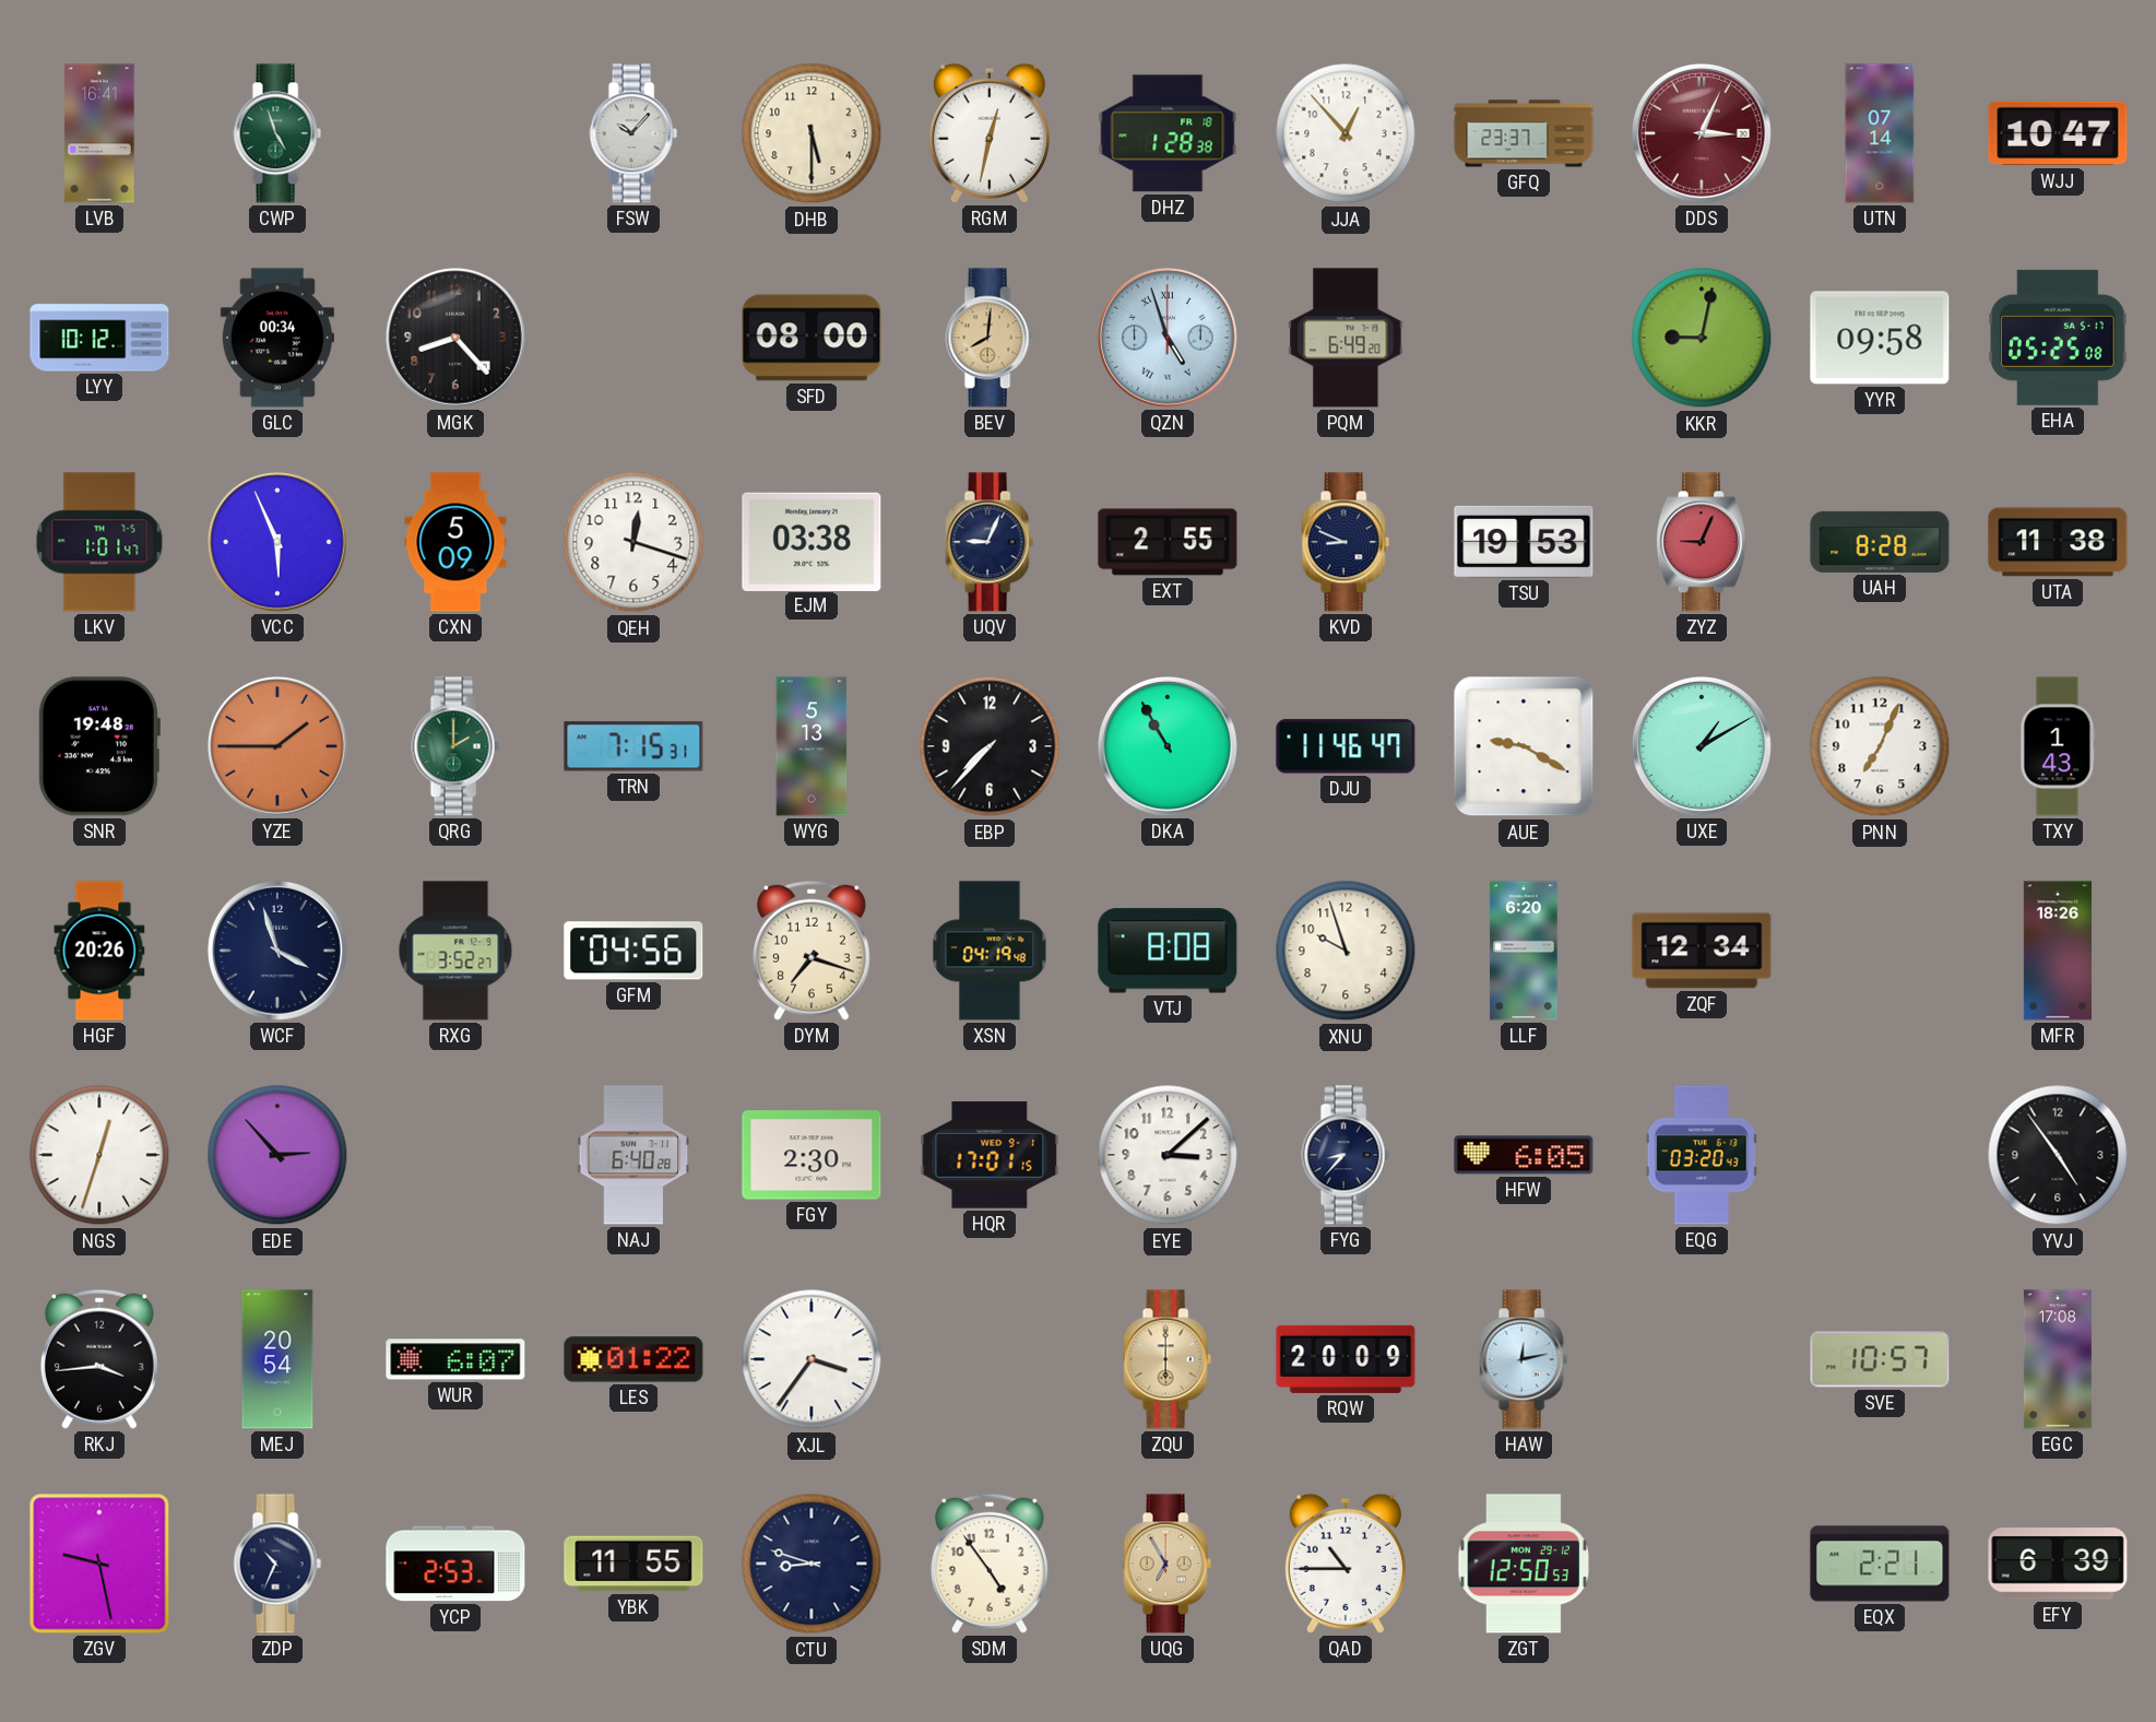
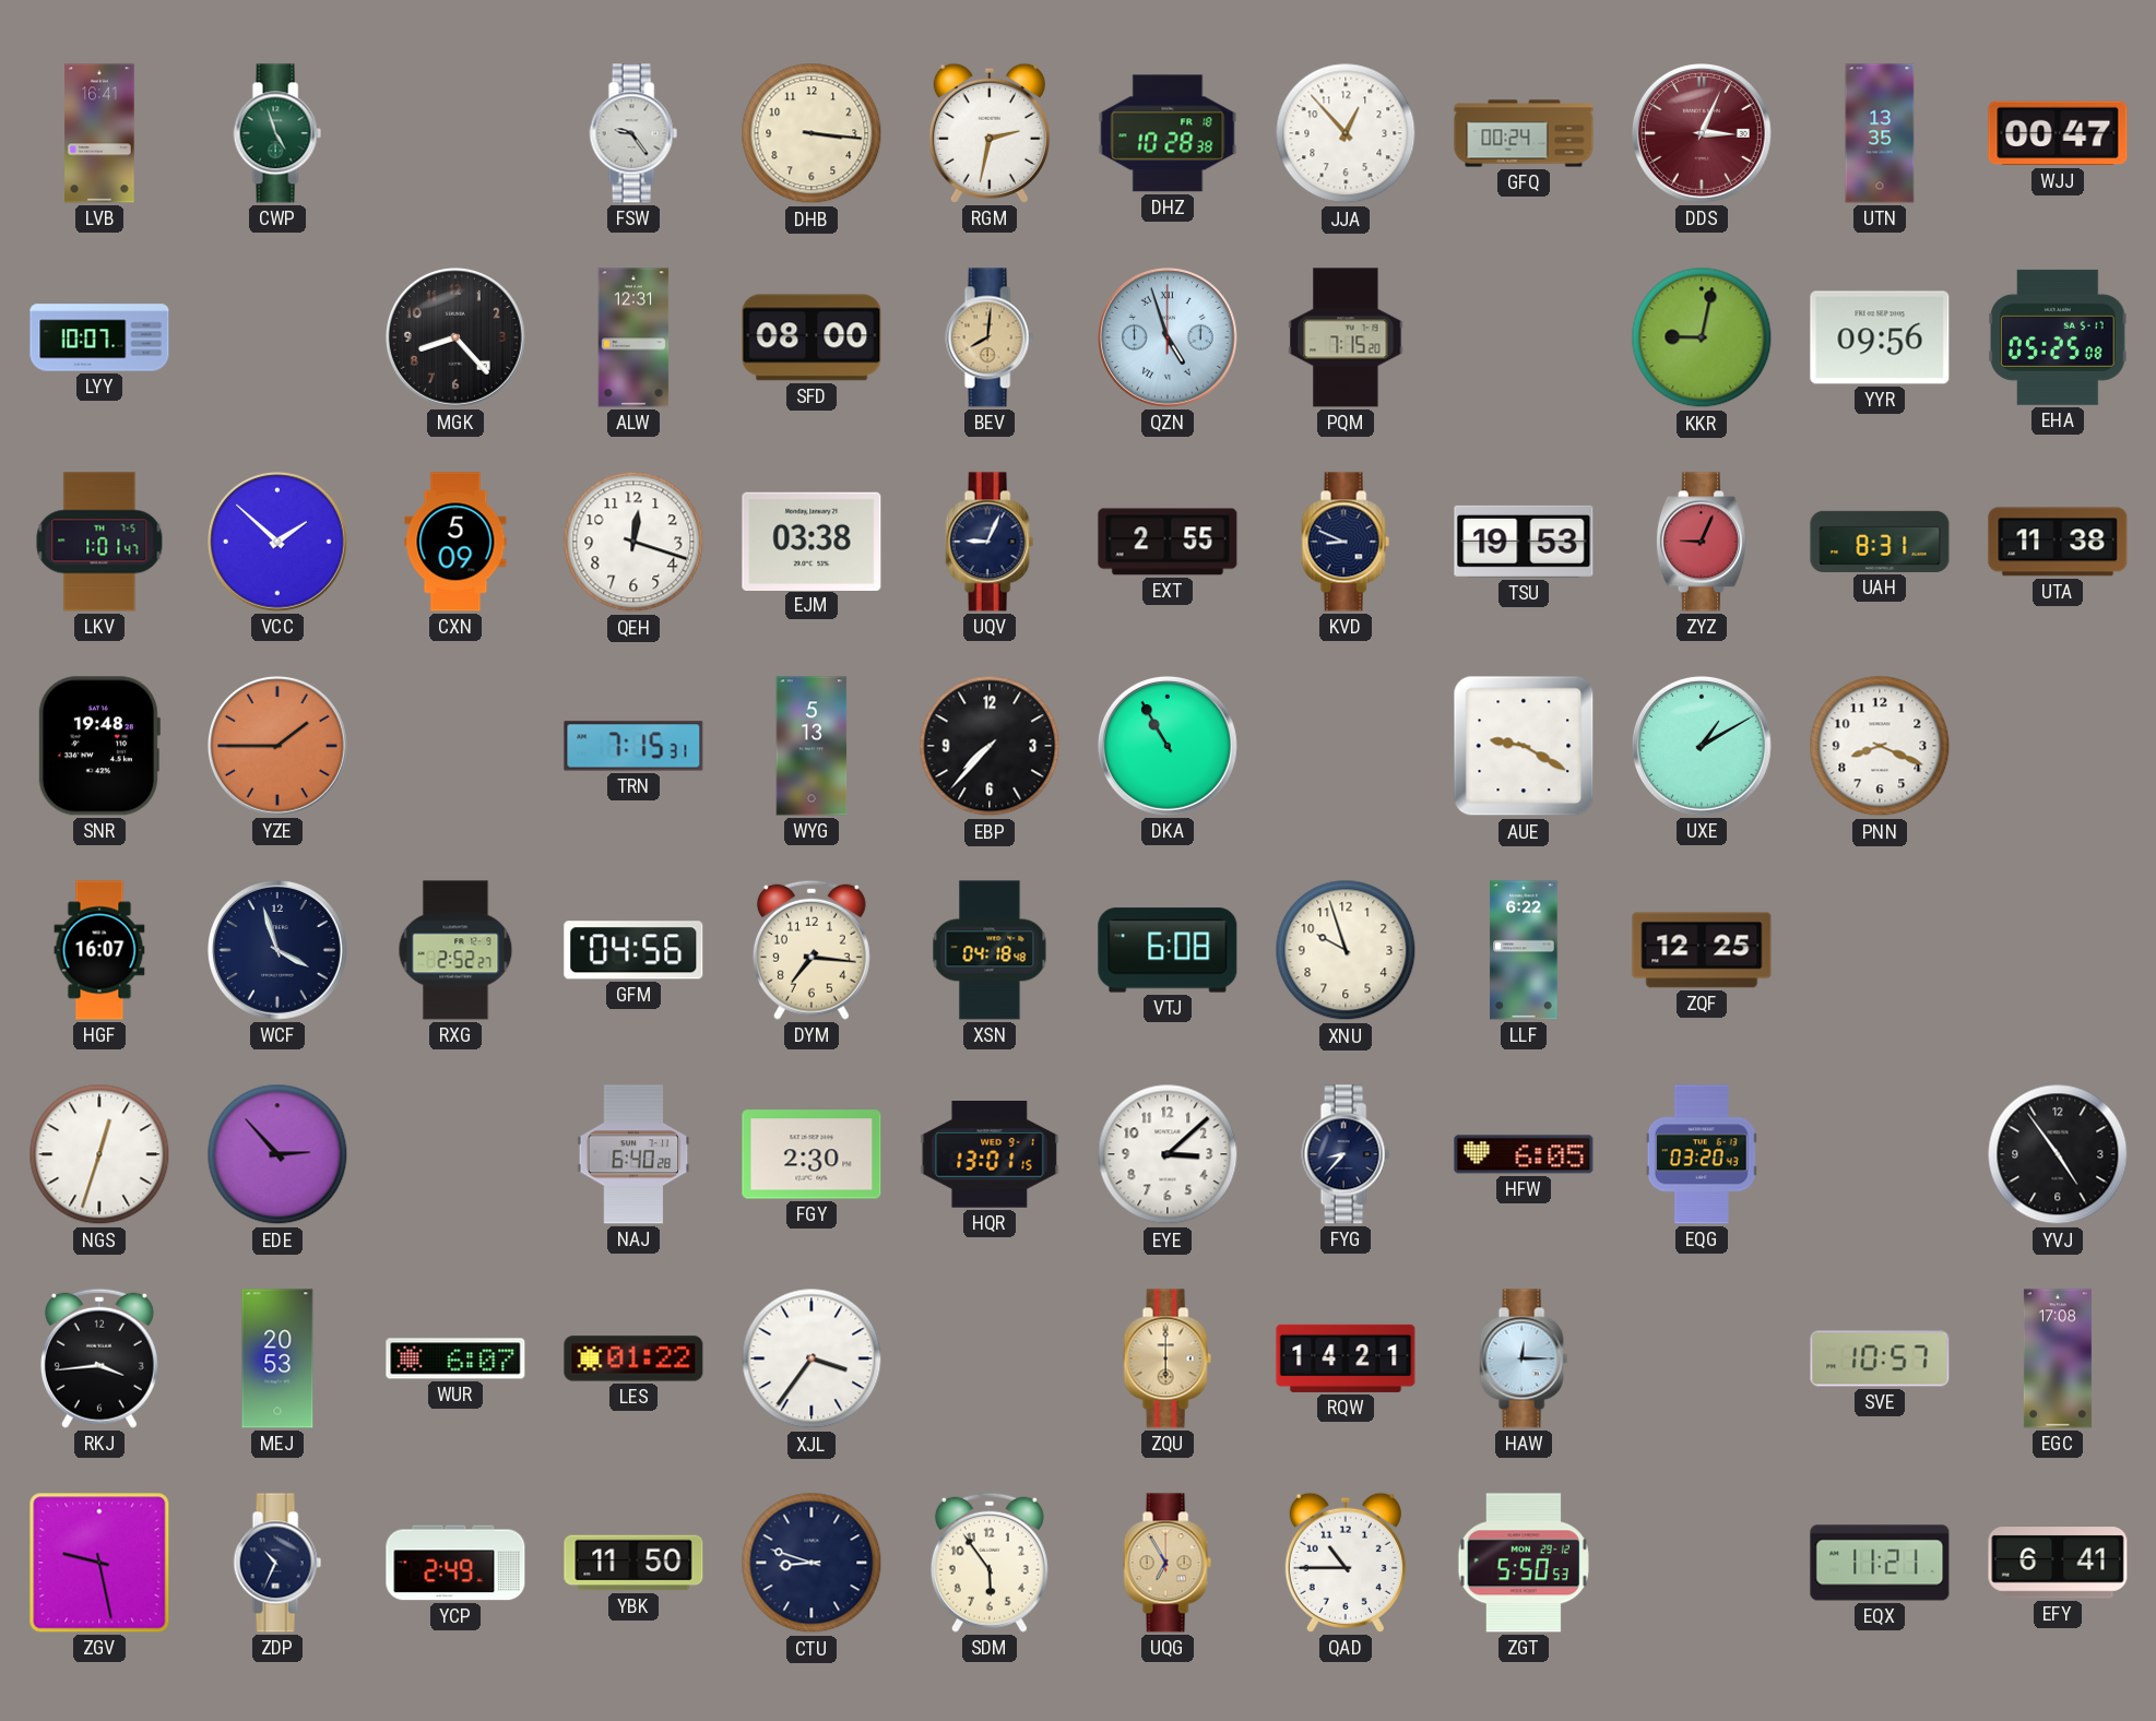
FSW: 10:07 -> 9:24 (633, 133)
DHB: 5:30 -> 3:16 (812, 133)
RGM: 12:32 -> 2:32 (990, 133)
DHZ: 1:28 -> 10:28 (1168, 133)
GFQ: 23:37 -> 00:24 (1524, 133)
UTN: 07:14 -> 13:35 (1880, 133)
WJJ: 10:47 -> 00:47 (2058, 133)
LYY: 10:12 -> 10:07 (99, 337)
GLC: 00:34 -> none (277, 338)
ALW: none -> 12:31 (633, 337)
PQM: 6:49 -> 7:15 (1346, 337)
YYR: 09:58 -> 09:56 (1880, 337)
VCC: 5:56 -> 1:52 (277, 542)
UAH: 8:28 -> 8:31 (1880, 542)
QRG: 2:00 -> none (455, 746)
DJU: 11:46 -> none (1346, 746)
PNN: 7:04 -> 8:19 (1880, 746)
TXY: 1:43 -> none (2058, 746)
HGF: 20:26 -> 16:07 (99, 950)
RXG: 3:52 -> 2:52 (455, 950)
DYM: 7:18 -> 7:16 (812, 950)
XSN: 04:19 -> 04:18 (990, 950)
VTJ: 8:08 -> 6:08 (1168, 950)
LLF: 6:20 -> 6:22 (1524, 950)
ZQF: 12:34 -> 12:25 (1702, 950)
MFR: 18:26 -> none (2058, 951)
HQR: 17:01 -> 13:01 (990, 1155)
MEJ: 20:54 -> 20:53 (277, 1358)
RQW: 20:09 -> 14:21 (1346, 1358)
HAW: 12:13 -> 12:15 (1524, 1358)
YCP: 2:53 -> 2:49 (455, 1563)
YBK: 11:55 -> 11:50 (633, 1563)
SDM: 4:54 -> 5:54 (990, 1563)
ZGT: 12:50 -> 5:50 (1524, 1563)
EQX: 2:21 -> 11:21 (1880, 1563)
EFY: 6:39 -> 6:41 (2058, 1563)
